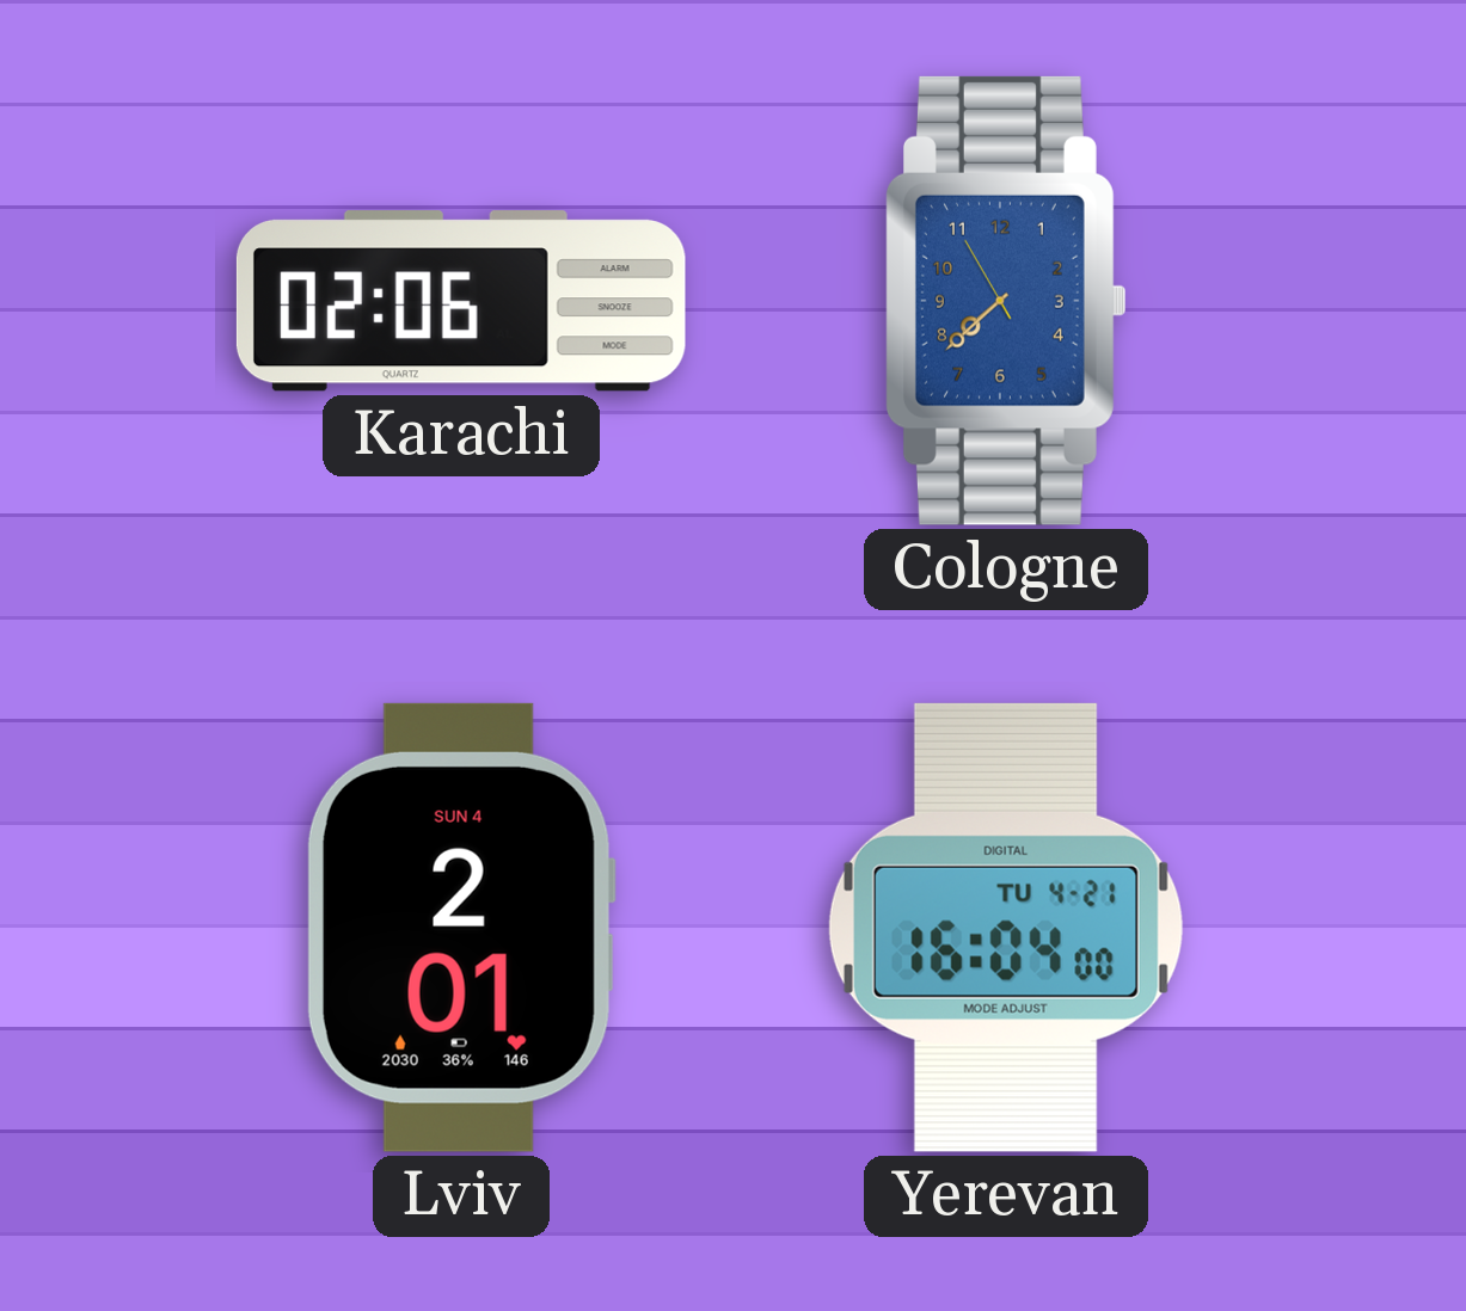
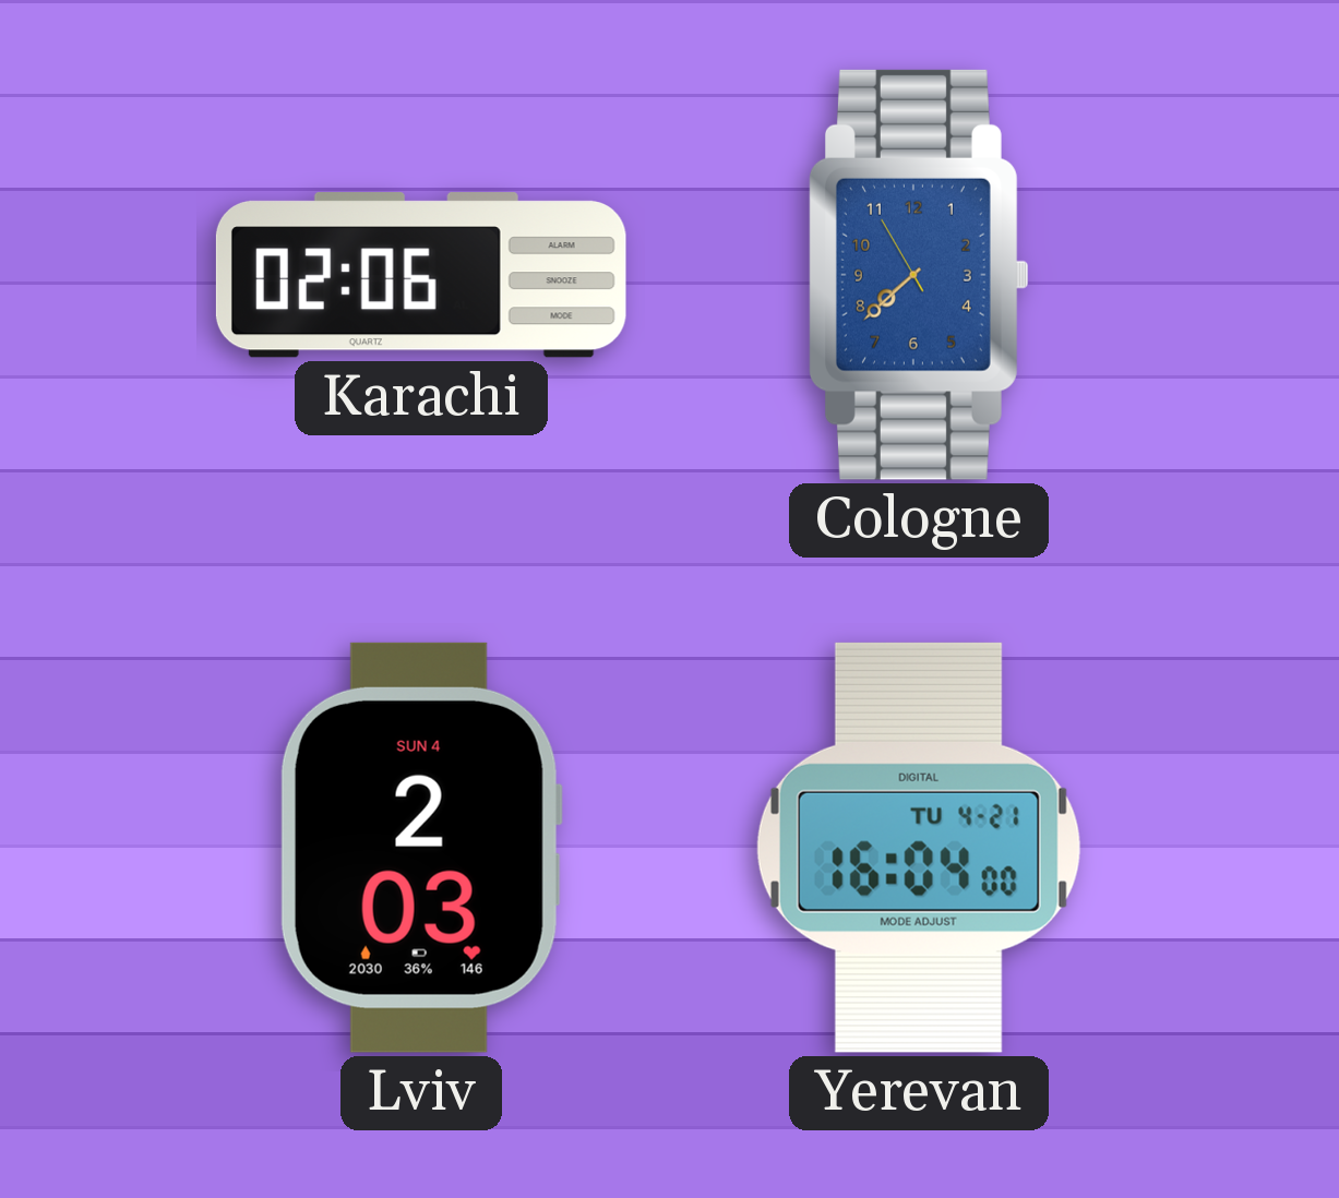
Lviv: 2:01 -> 2:03 (421, 848)
